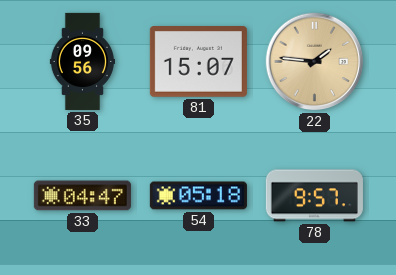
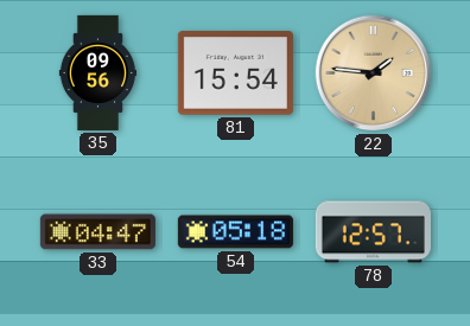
81: 15:07 -> 15:54 (235, 73)
78: 9:57 -> 12:57 (373, 232)
